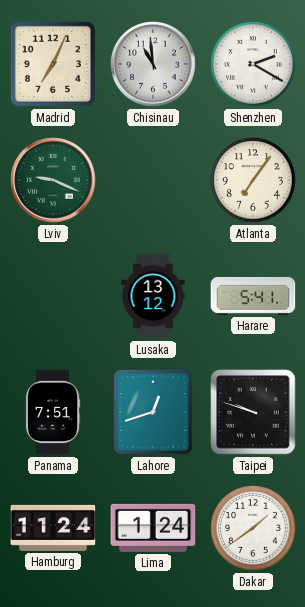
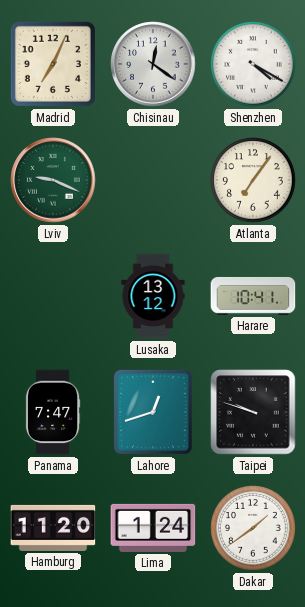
Chisinau: 10:59 -> 12:21 (153, 64)
Shenzhen: 2:20 -> 4:20 (253, 64)
Harare: 5:41 -> 10:41 (253, 296)
Panama: 7:51 -> 7:47 (53, 412)
Hamburg: 11:24 -> 11:20 (53, 528)
